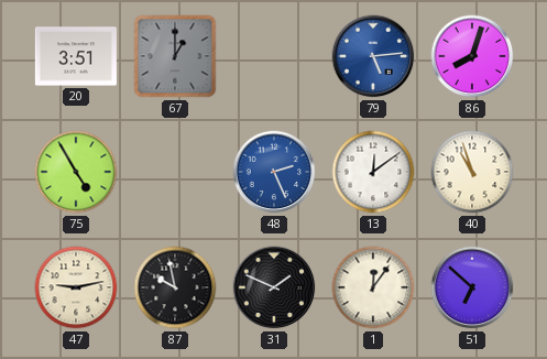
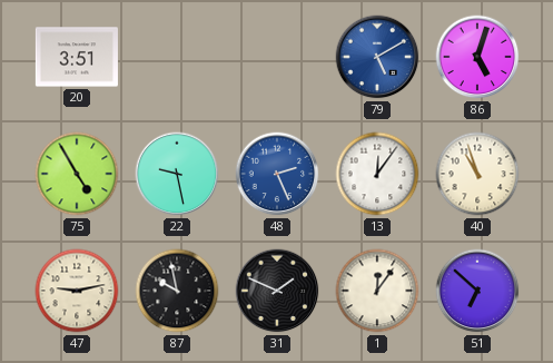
67: 1:00 -> none (175, 56)
79: 5:14 -> 5:10 (377, 57)
86: 8:03 -> 5:03 (477, 57)
22: none -> 9:28 (177, 174)
13: 12:09 -> 12:06 (377, 174)
